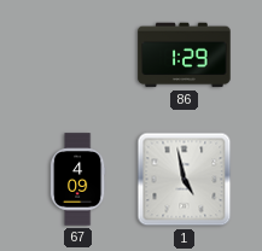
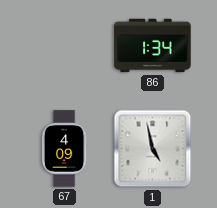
86: 1:29 -> 1:34 (153, 46)
